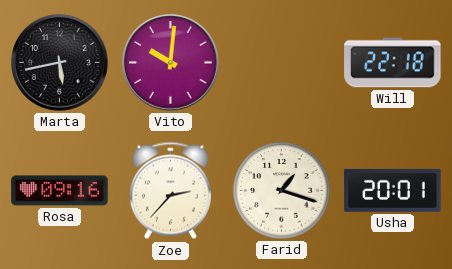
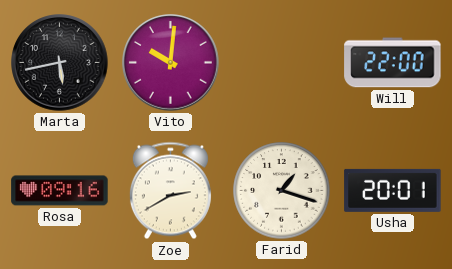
Will: 22:18 -> 22:00 (393, 63)
Zoe: 2:37 -> 2:40 (170, 191)
